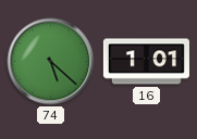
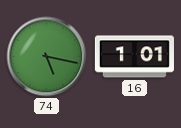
74: 5:22 -> 5:17 (47, 57)
